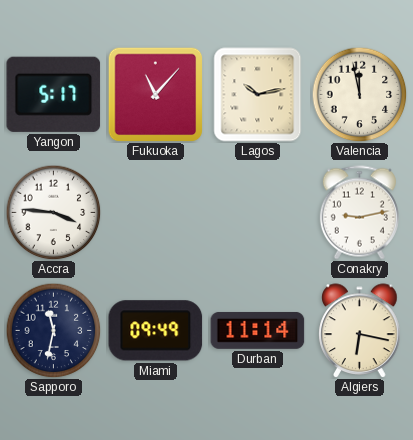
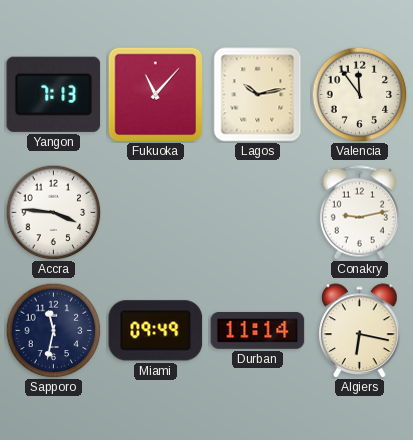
Yangon: 5:17 -> 7:13 (54, 94)
Valencia: 11:58 -> 11:54 (359, 94)
